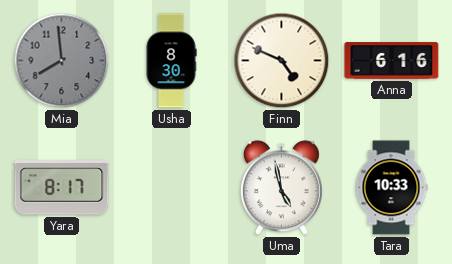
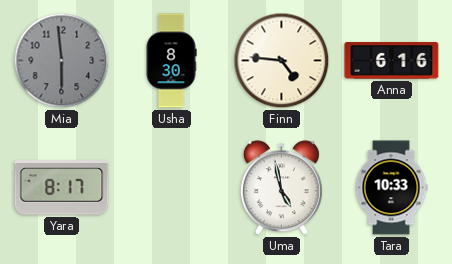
Mia: 7:59 -> 5:59 (62, 61)
Finn: 4:49 -> 4:46 (282, 61)
